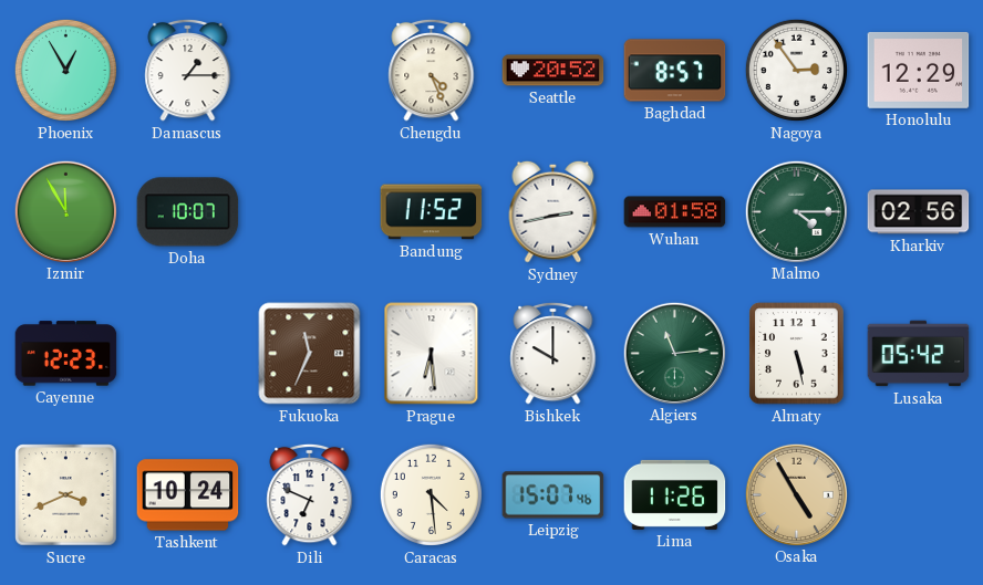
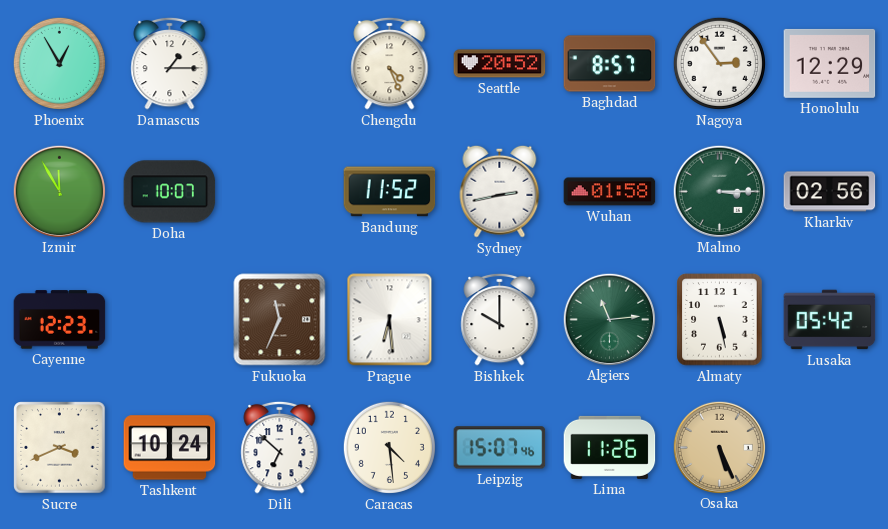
Malmo: 4:15 -> 3:15 (719, 191)
Dili: 6:49 -> 6:52 (280, 447)
Osaka: 4:55 -> 5:26 (719, 447)
